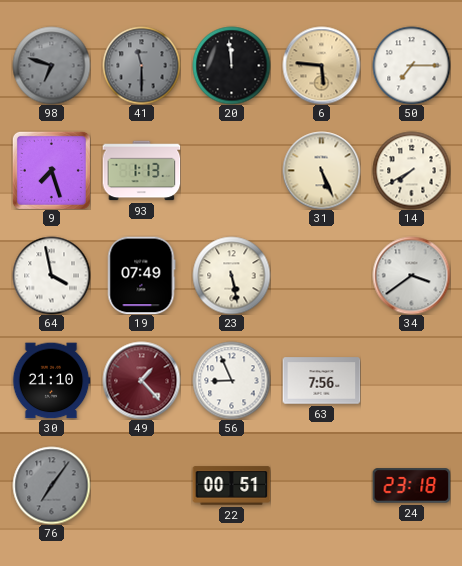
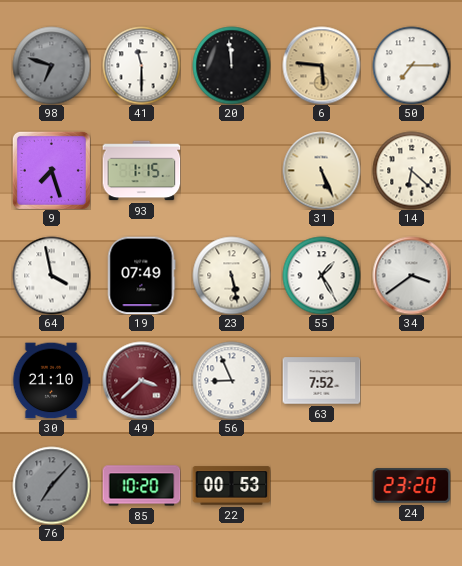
41 dial: grey -> white (141, 65)
93: 1:13 -> 1:15 (141, 171)
14: 7:40 -> 6:22 (411, 170)
55: none -> 1:25 (321, 275)
49: 1:23 -> 3:38 (141, 380)
63: 7:56 -> 7:52 (321, 381)
76: 7:06 -> 7:07 (51, 485)
85: none -> 10:20 (141, 486)
22: 00:51 -> 00:53 (231, 486)
24: 23:18 -> 23:20 (411, 486)
